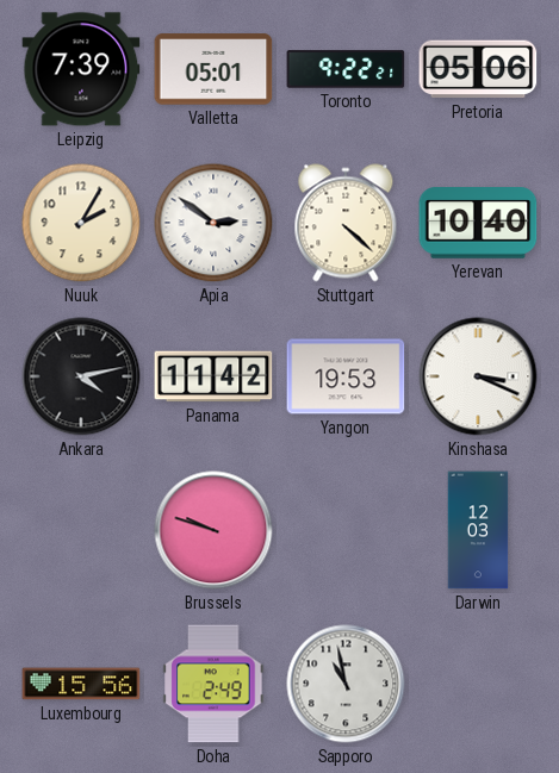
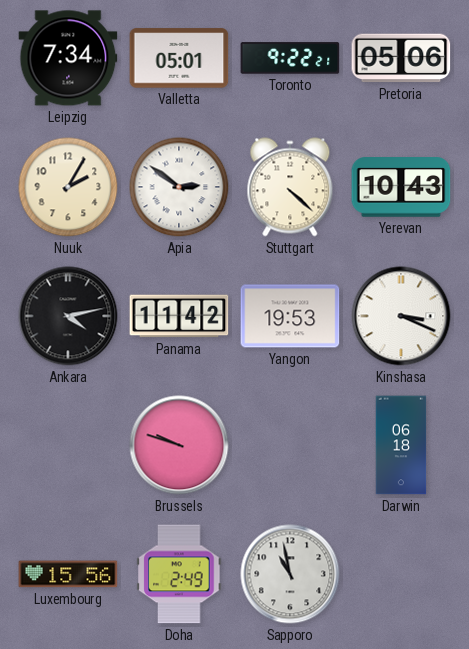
Leipzig: 7:39 -> 7:34 (68, 58)
Yerevan: 10:40 -> 10:43 (401, 187)
Darwin: 12:03 -> 06:18 (401, 445)
